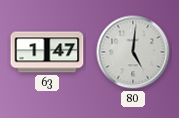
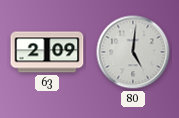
63: 1:47 -> 2:09 (47, 52)
